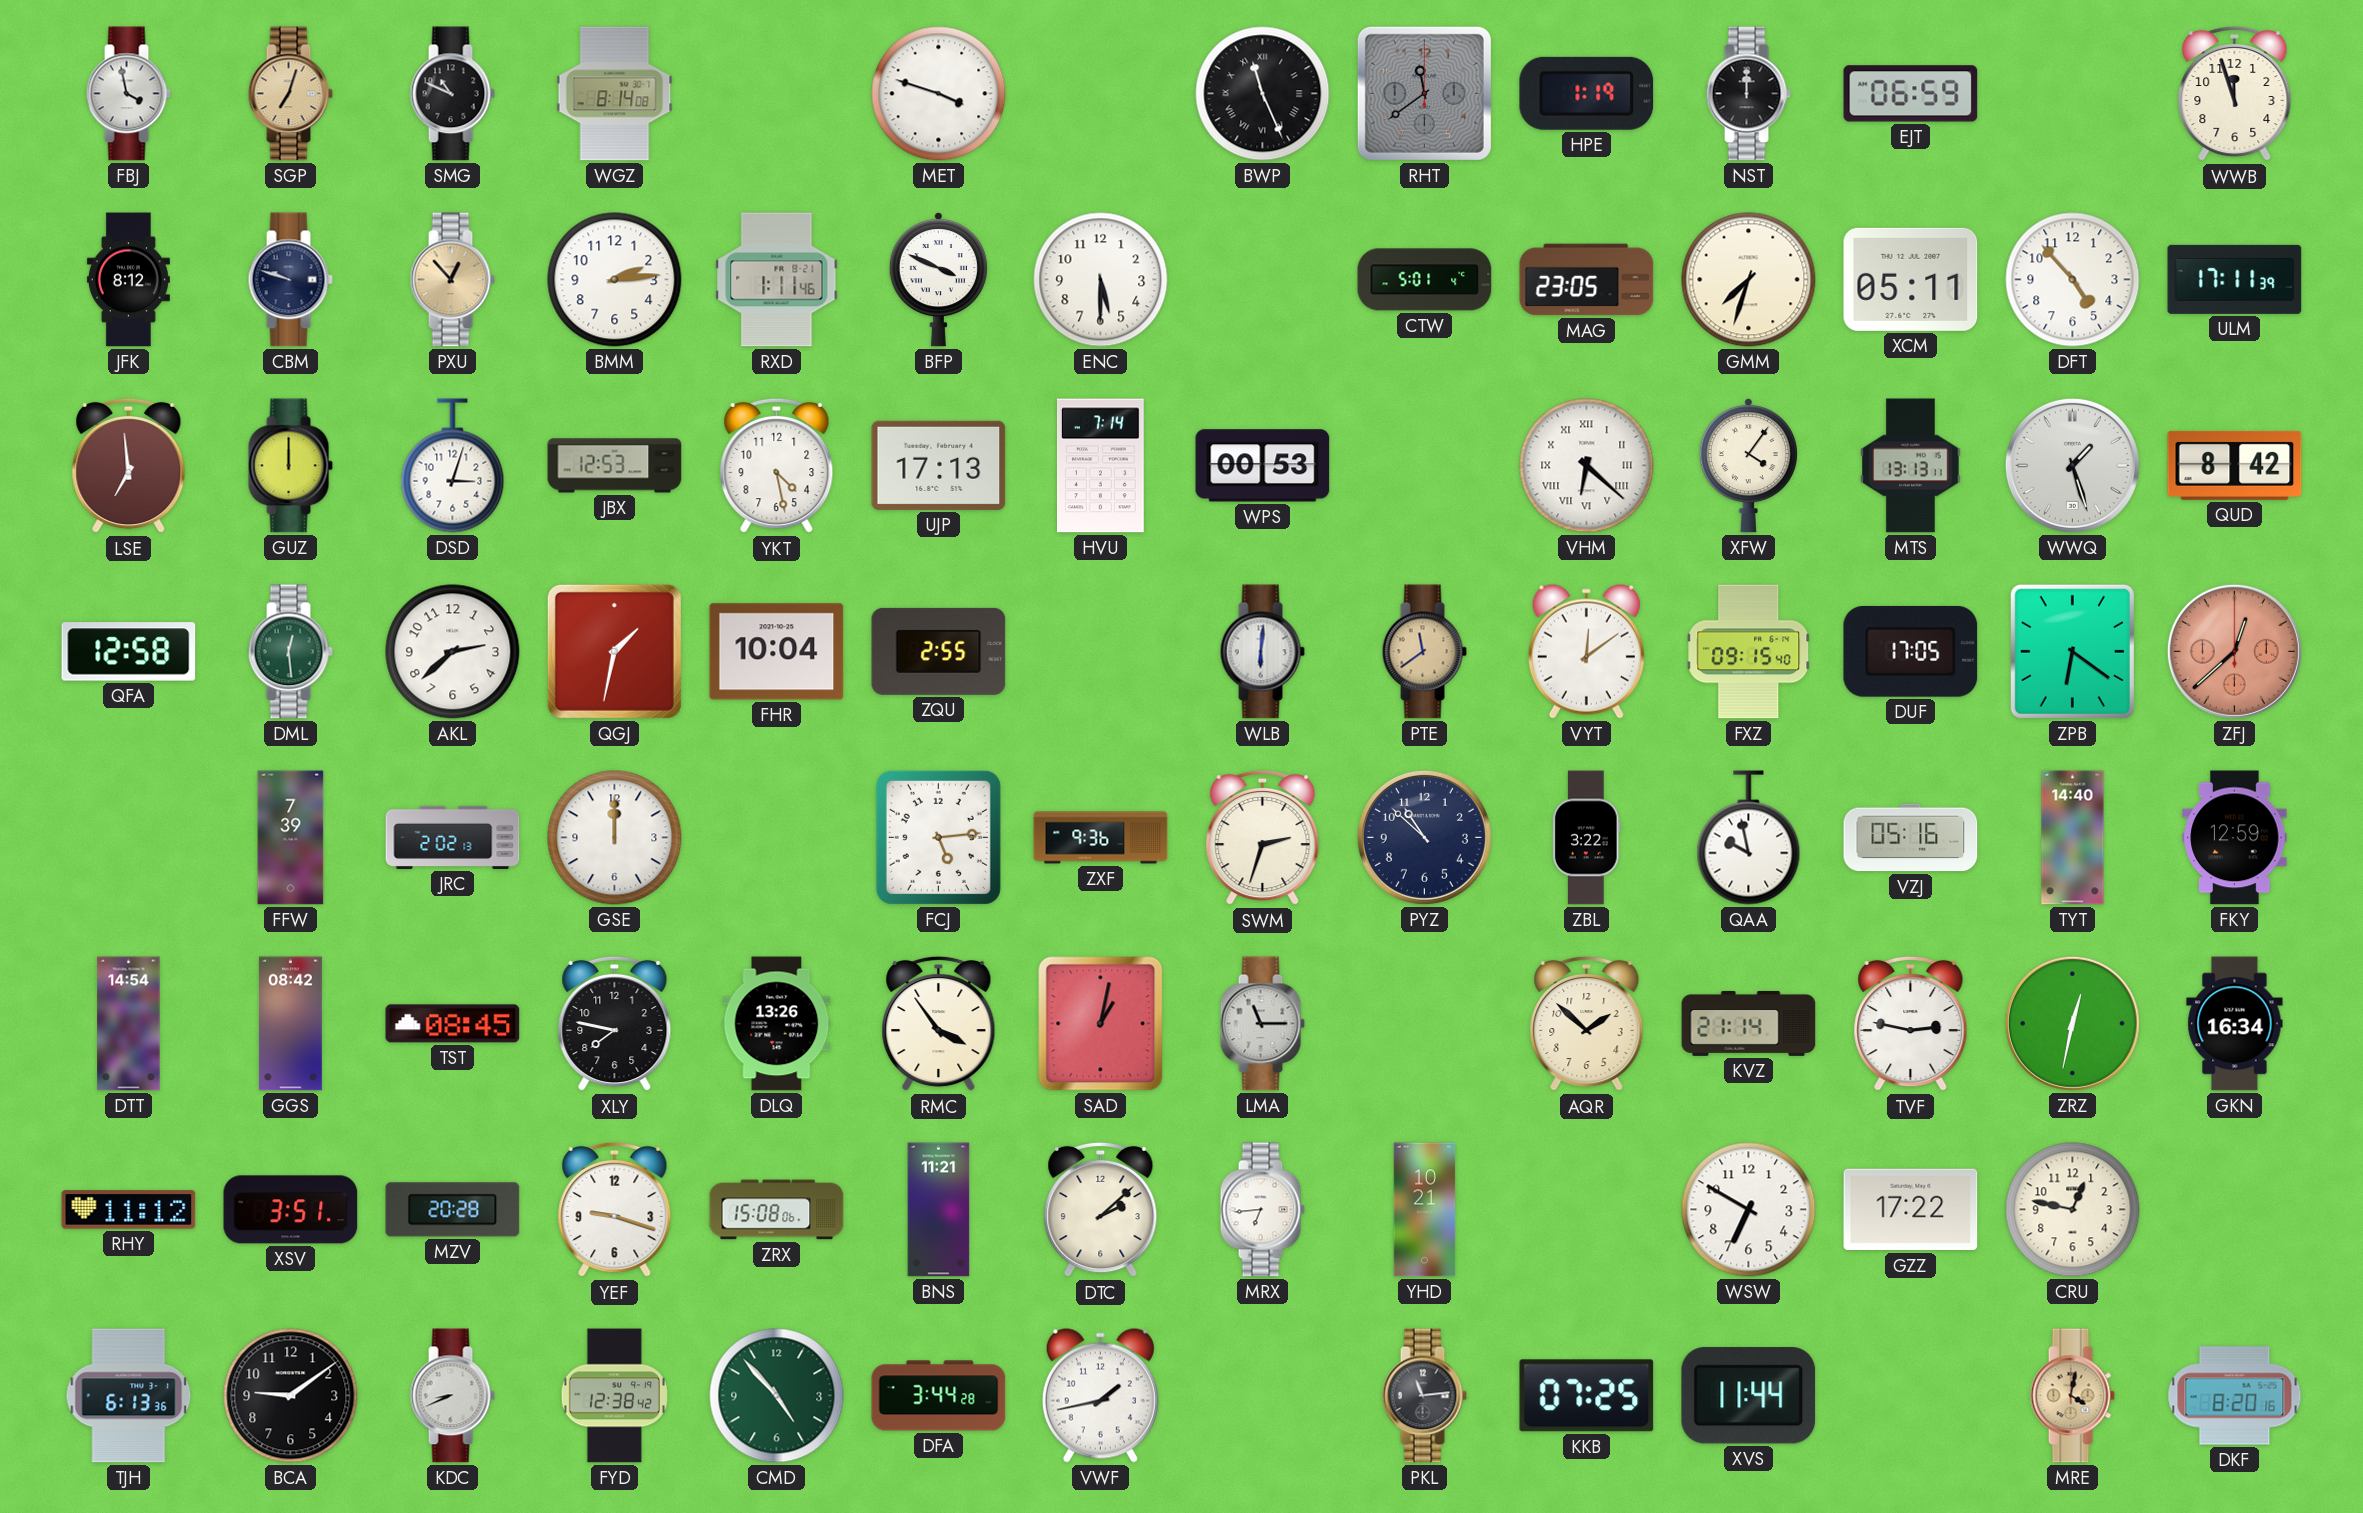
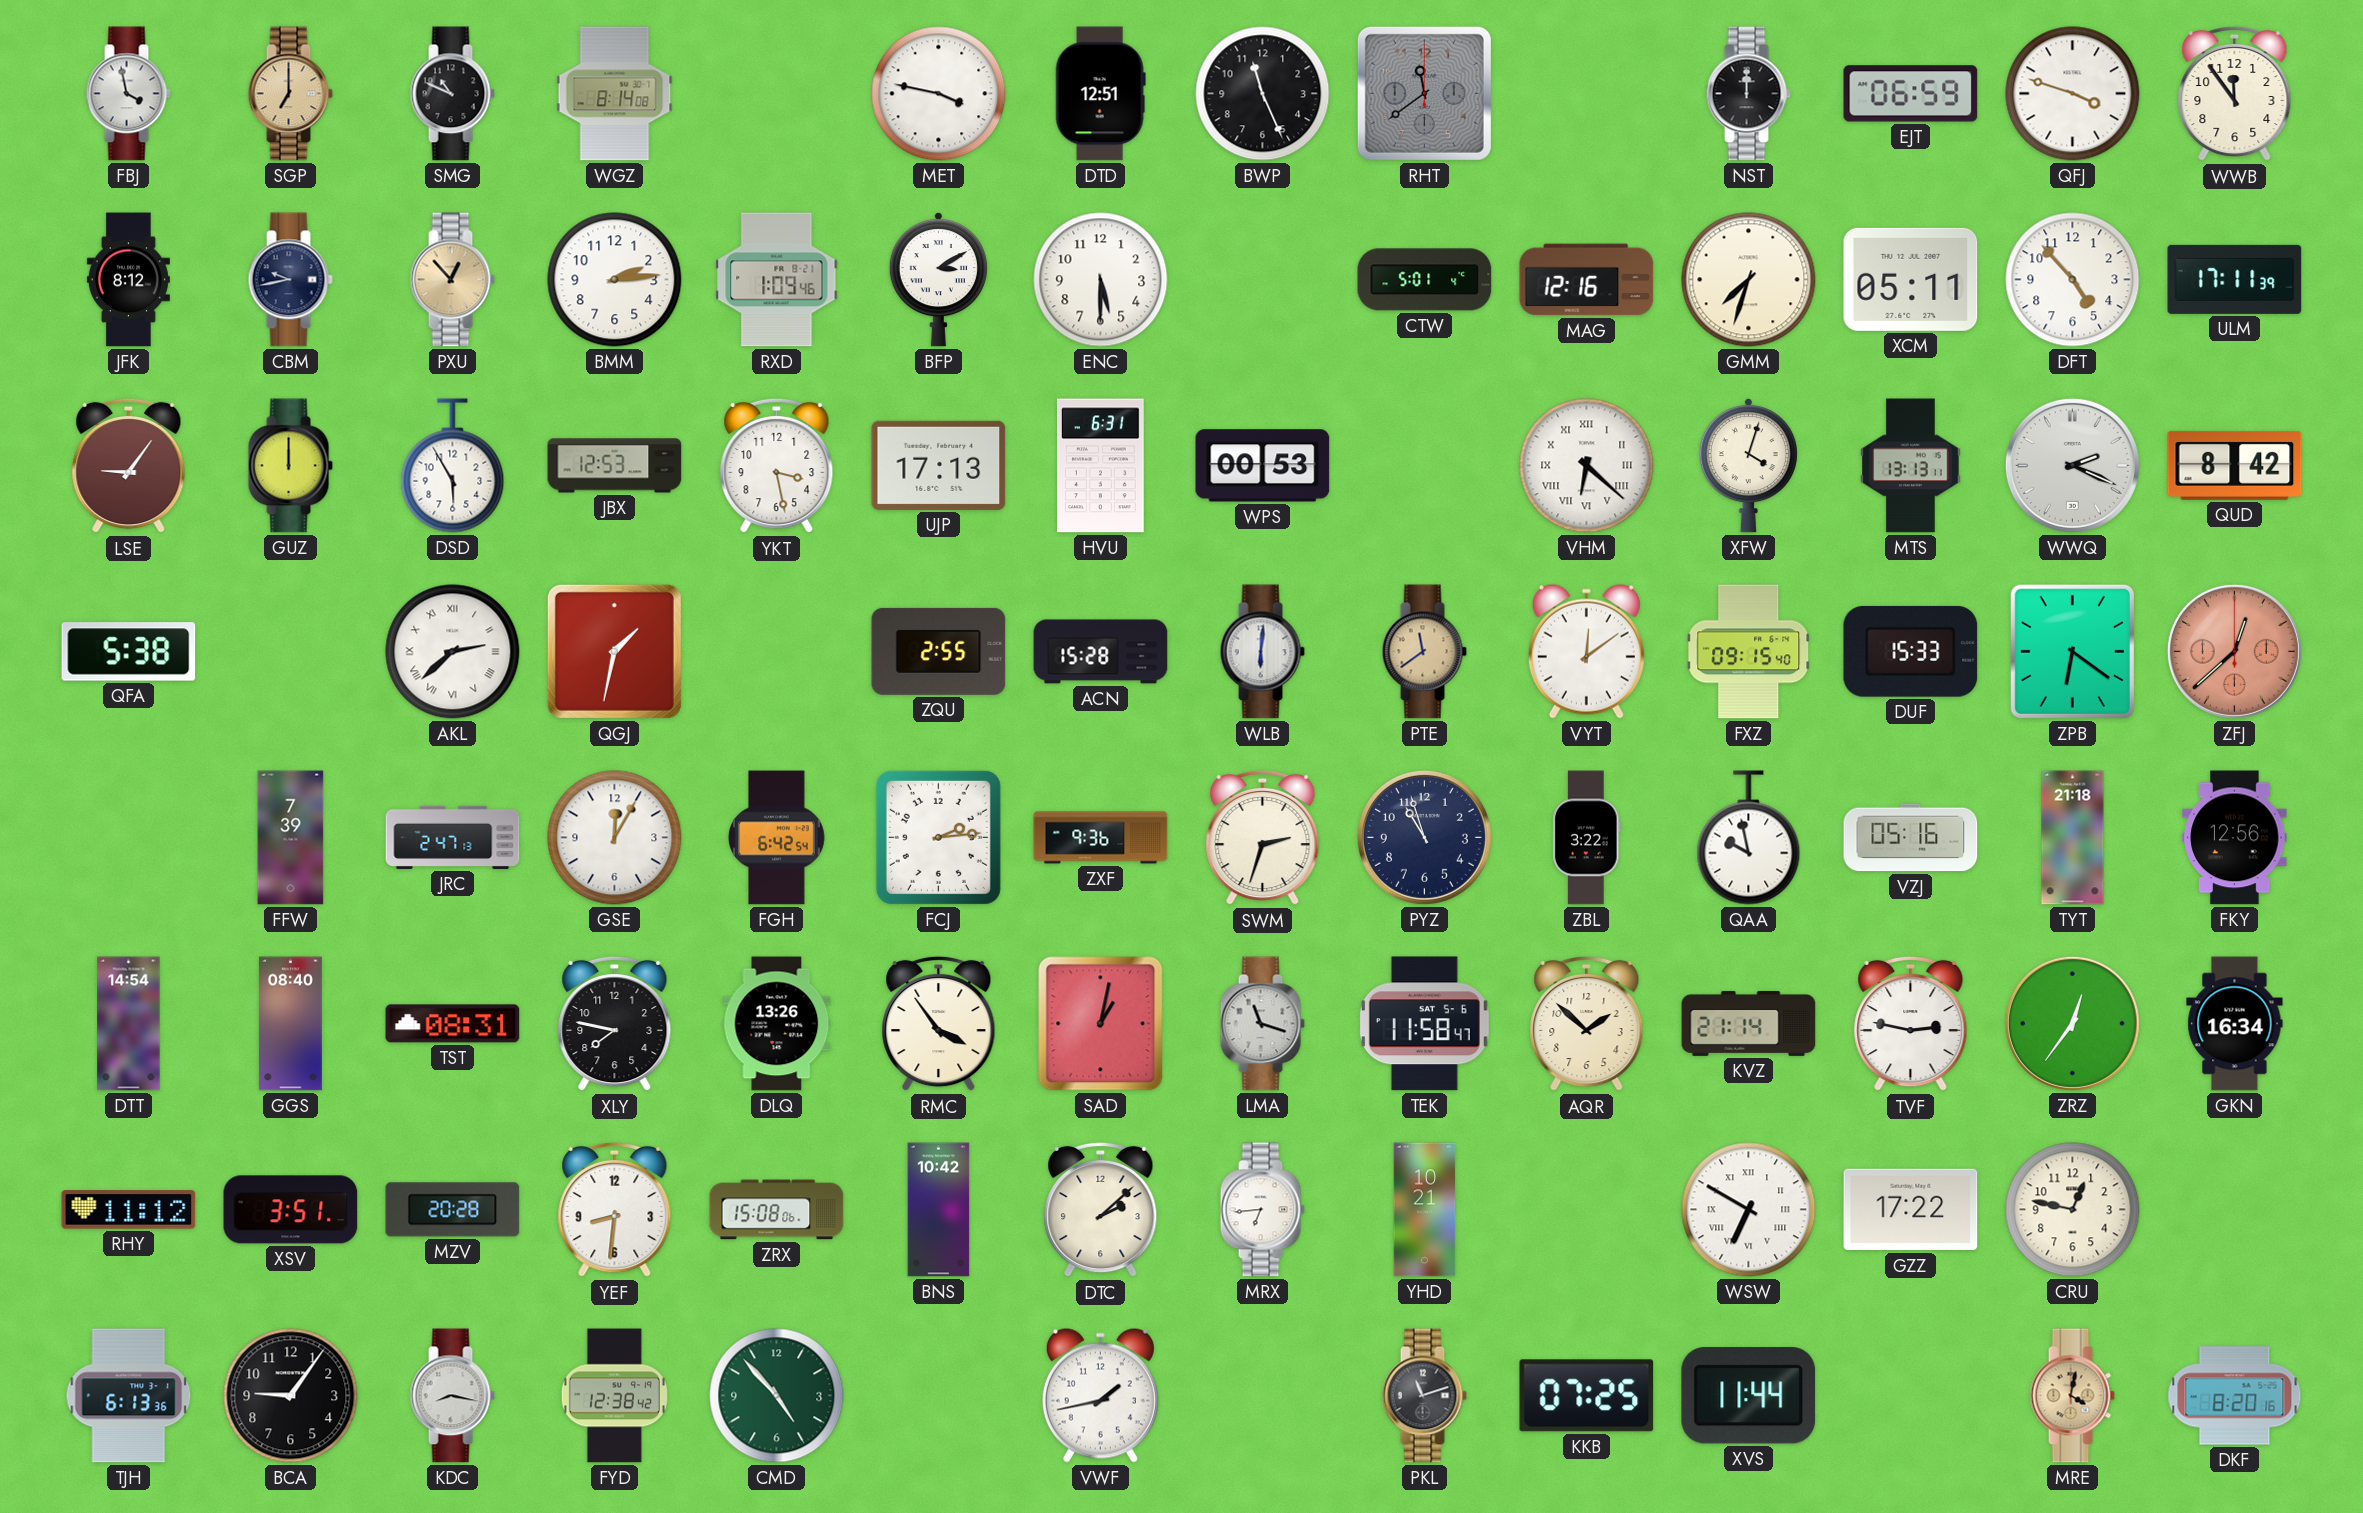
SGP: 7:03 -> 7:00 (290, 94)
MET: 3:48 -> 3:47 (939, 94)
DTD: none -> 12:51 (1100, 94)
BWP numerals: Roman -> Arabic (1263, 94)
HPE: 1:19 -> none (1587, 93)
QFJ: none -> 3:48 (2073, 94)
WWB: 11:57 -> 11:54 (2235, 94)
CBM: 9:48 -> 9:43 (290, 280)
RXD: 1:11 -> 1:09 (777, 280)
BFP: 3:49 -> 3:10 (938, 279)
MAG: 23:05 -> 12:16 (1587, 280)
LSE: 6:59 -> 9:06 (129, 466)
DSD: 3:03 -> 5:55 (453, 466)
YKT: 4:28 -> 3:28 (777, 466)
HVU: 7:14 -> 6:31 (1101, 466)
XFW: 4:06 -> 4:03 (1748, 465)
WWQ: 1:27 -> 2:19 (2072, 465)
QFA: 12:58 -> 5:38 (129, 652)
DML: 12:29 -> none (290, 652)
AKL numerals: Arabic -> Roman (453, 652)
FHR: 10:04 -> none (777, 652)
ACN: none -> 15:28 (1101, 652)
DUF: 17:05 -> 15:33 (1911, 652)
JRC: 2:02 -> 2:47 (453, 837)
GSE: 12:00 -> 12:05 (615, 838)
FGH: none -> 6:42 (777, 838)
FCJ: 5:14 -> 2:14 (938, 837)
PYZ: 10:52 -> 10:57 (1424, 837)
TYT: 14:40 -> 21:18 (2073, 838)
FKY: 12:59 -> 12:56 (2235, 838)
GGS: 08:42 -> 08:40 (290, 1024)
TST: 08:45 -> 08:31 (453, 1024)
LMA: 11:15 -> 11:18 (1262, 1024)
TEK: none -> 11:58 (1424, 1024)
ZRZ: 12:32 -> 12:36 (2072, 1023)
YEF: 9:18 -> 8:31 (615, 1210)
BNS: 11:21 -> 10:42 (939, 1210)
WSW numerals: Arabic -> Roman (1749, 1210)
BCA: 9:09 -> 9:06 (291, 1396)
KDC: 8:41 -> 8:17 (452, 1396)
DFA: 3:44 -> none (939, 1396)
PKL: 11:14 -> 11:12 (1424, 1396)
